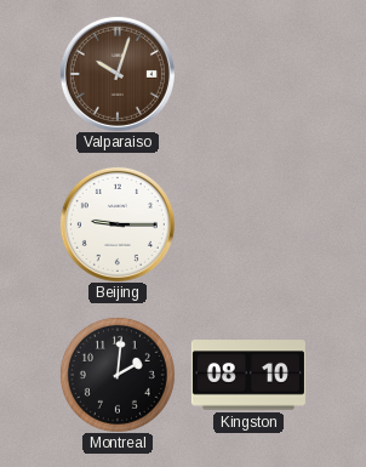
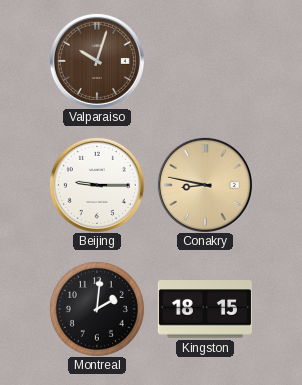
Conakry: none -> 8:47 (205, 185)
Kingston: 08:10 -> 18:15 (205, 309)
